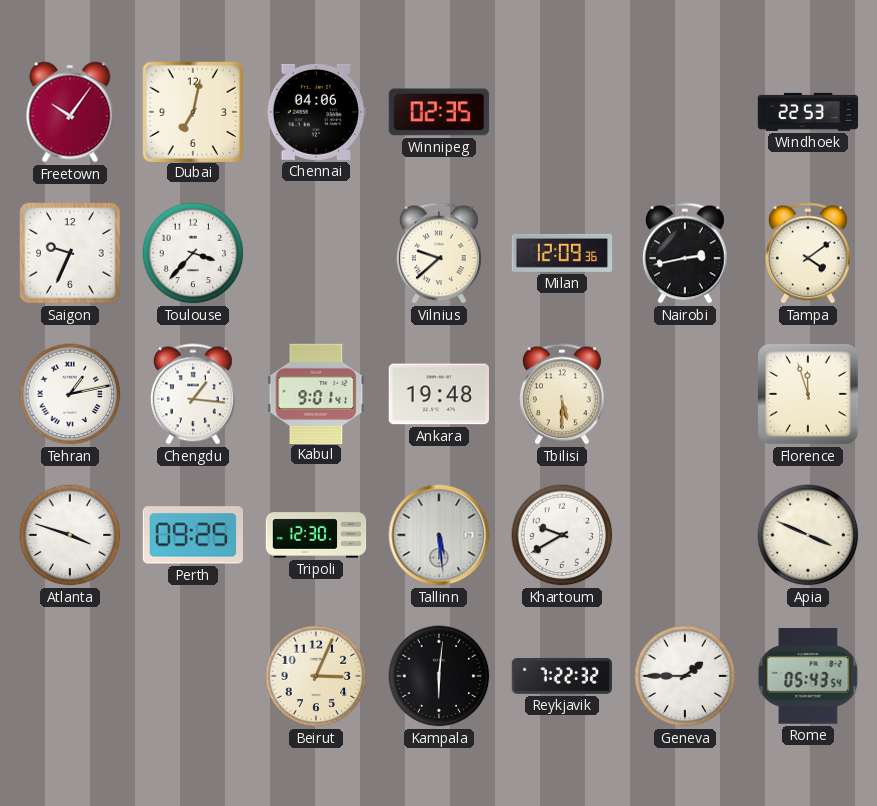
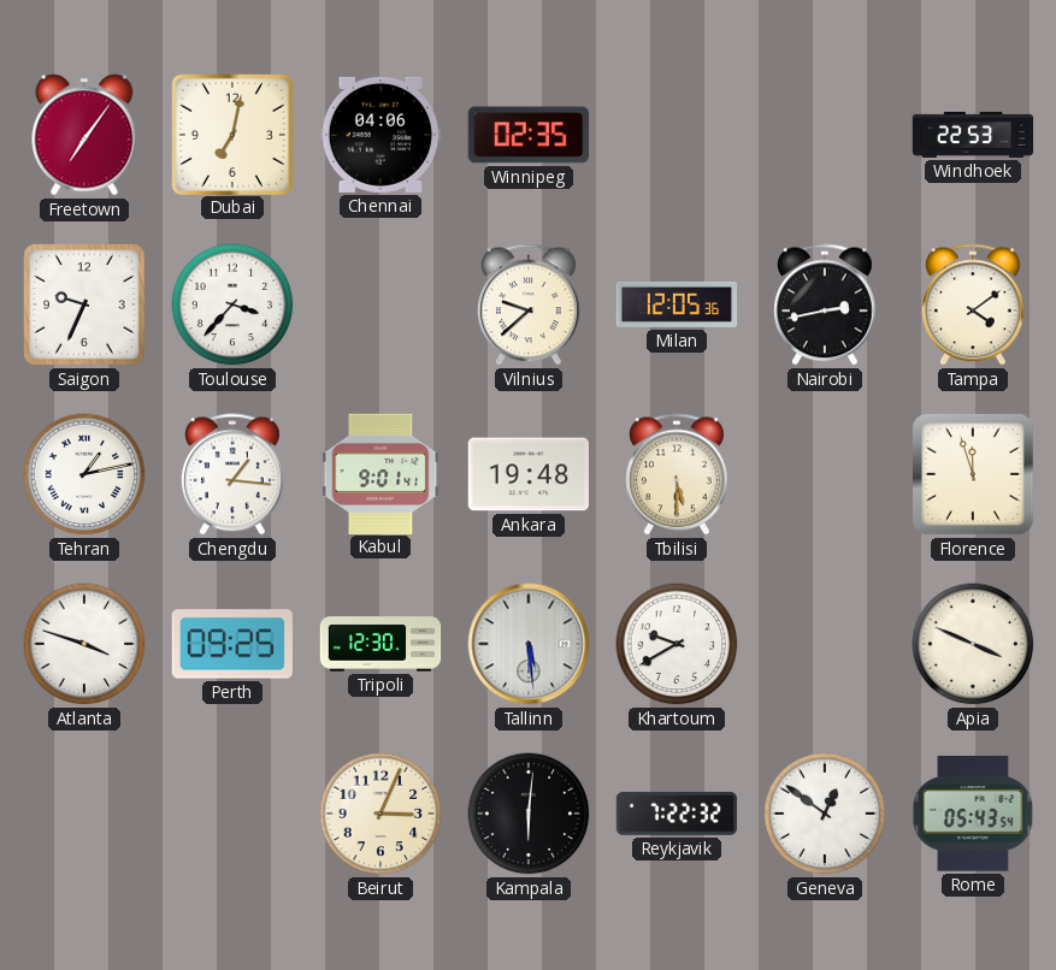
Freetown: 10:06 -> 7:06 (84, 135)
Milan: 12:09 -> 12:05 (677, 304)
Geneva: 1:45 -> 12:51 (825, 814)
